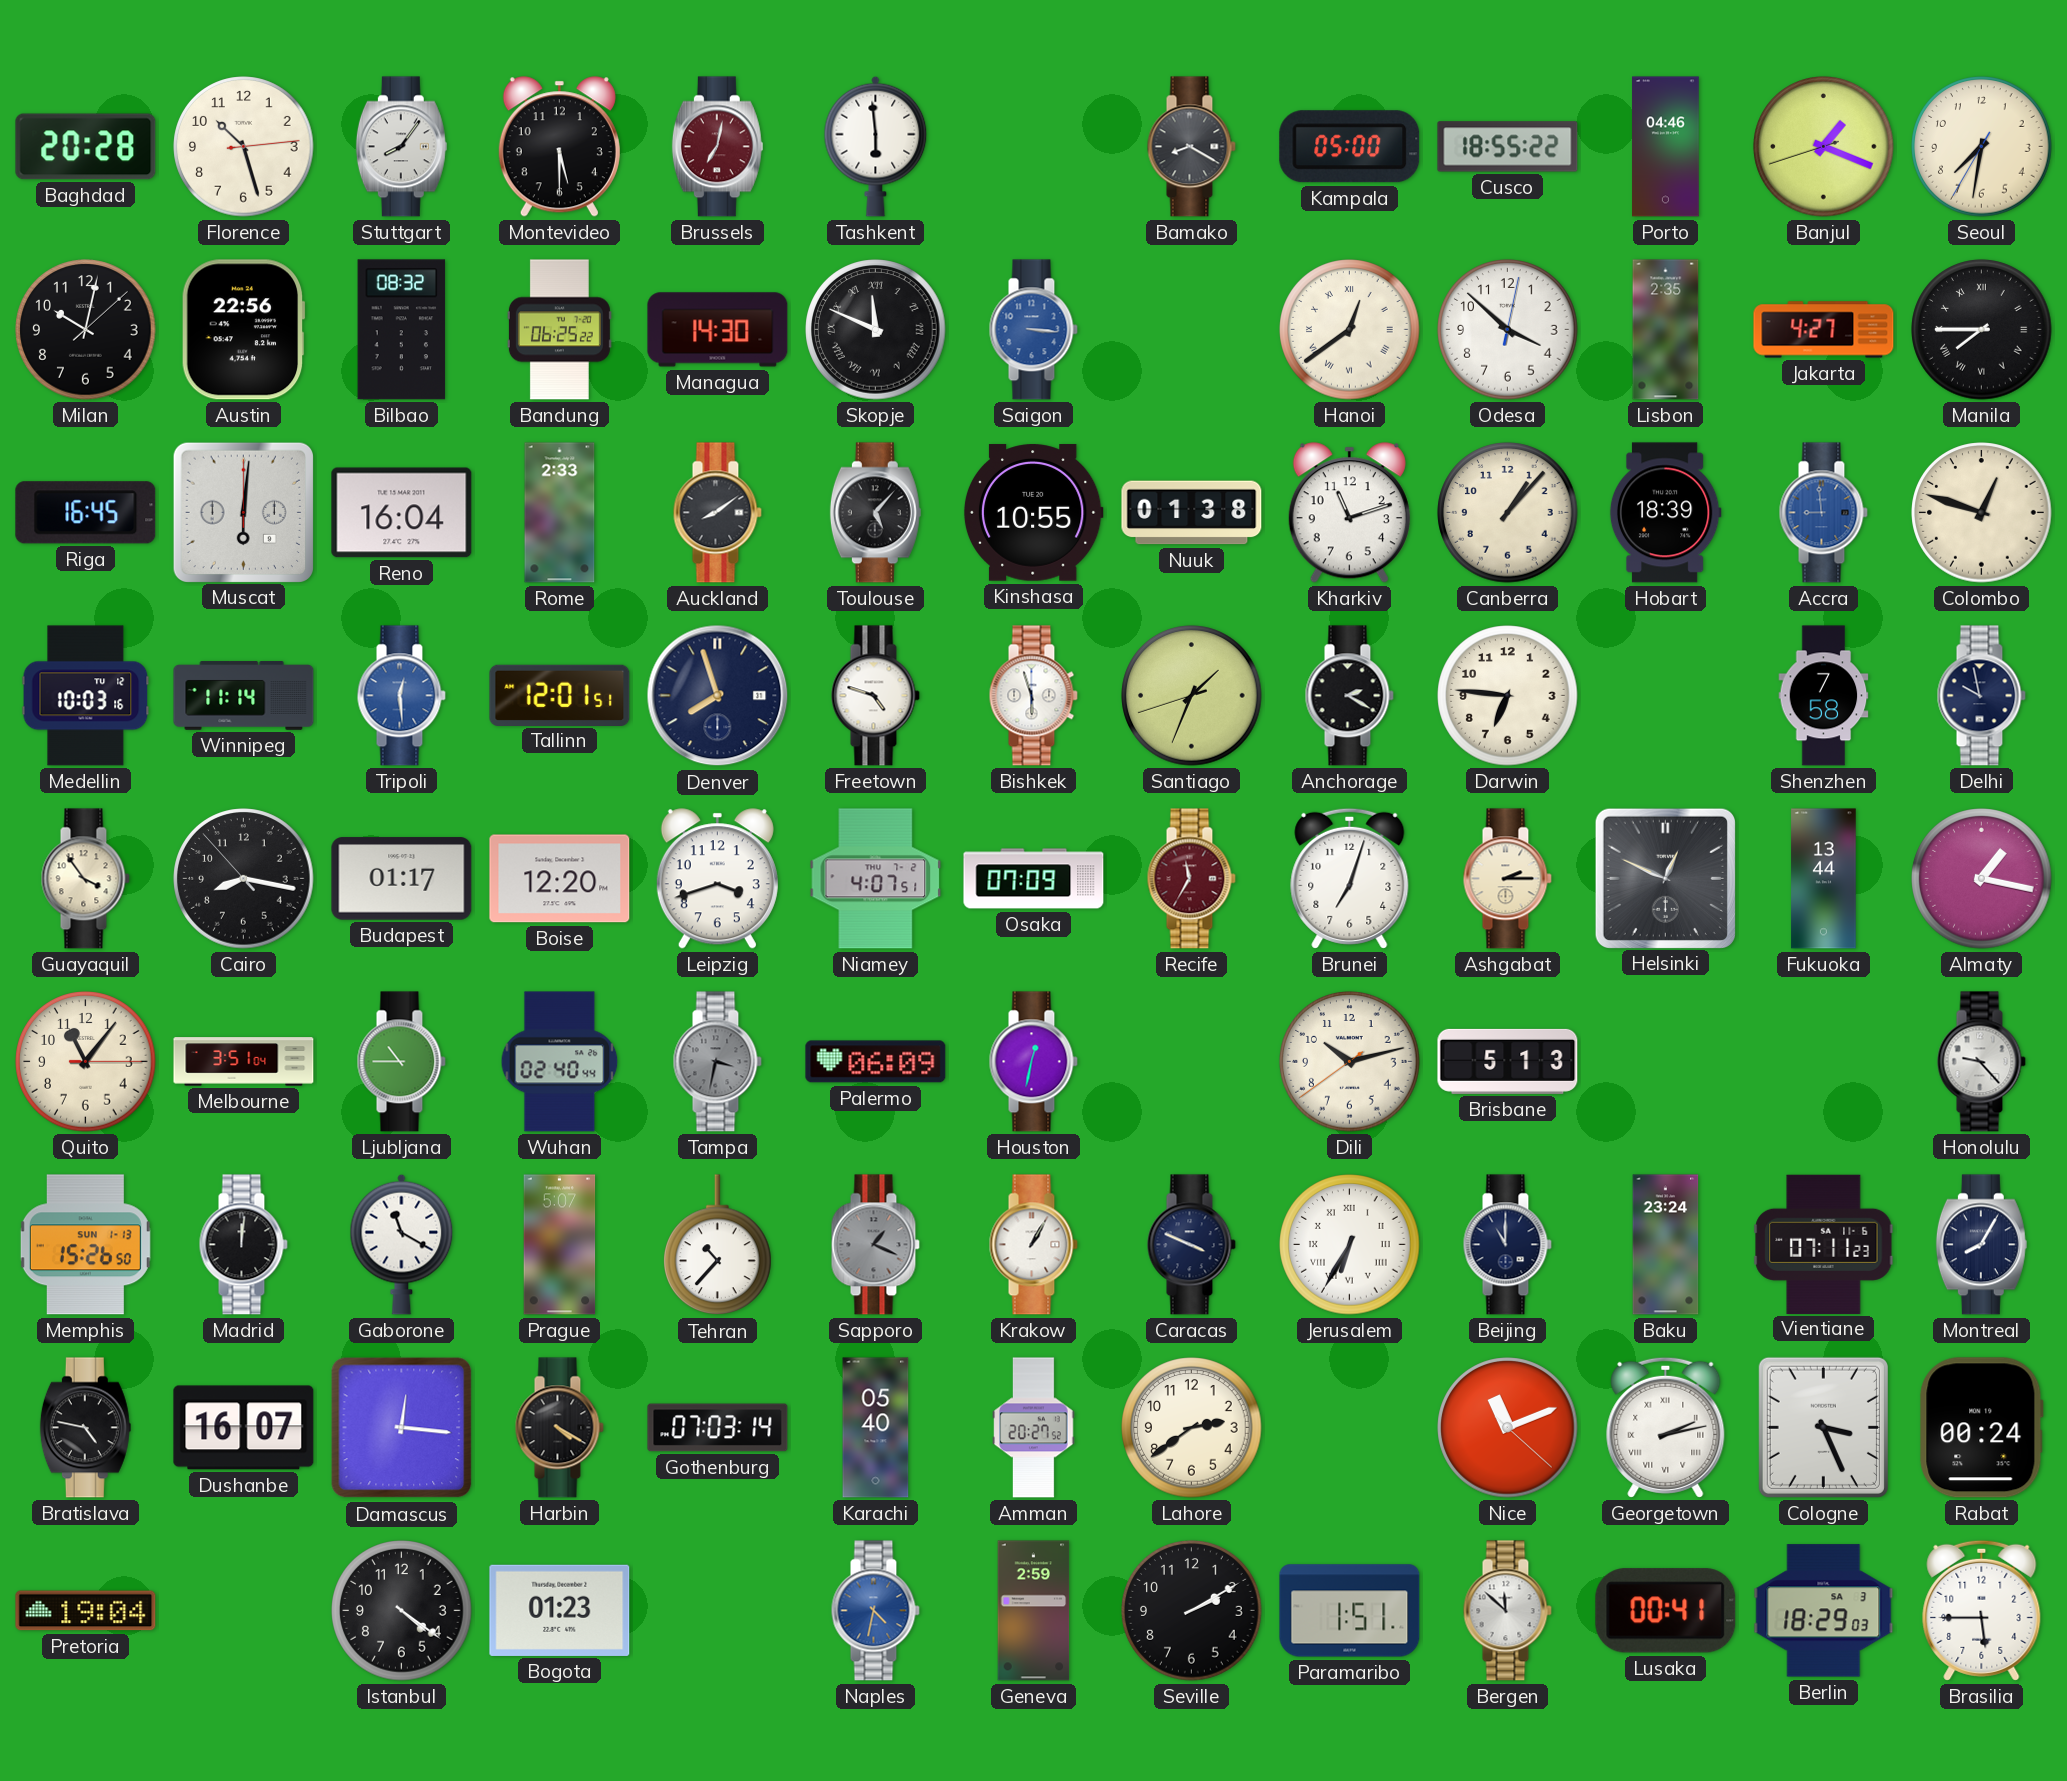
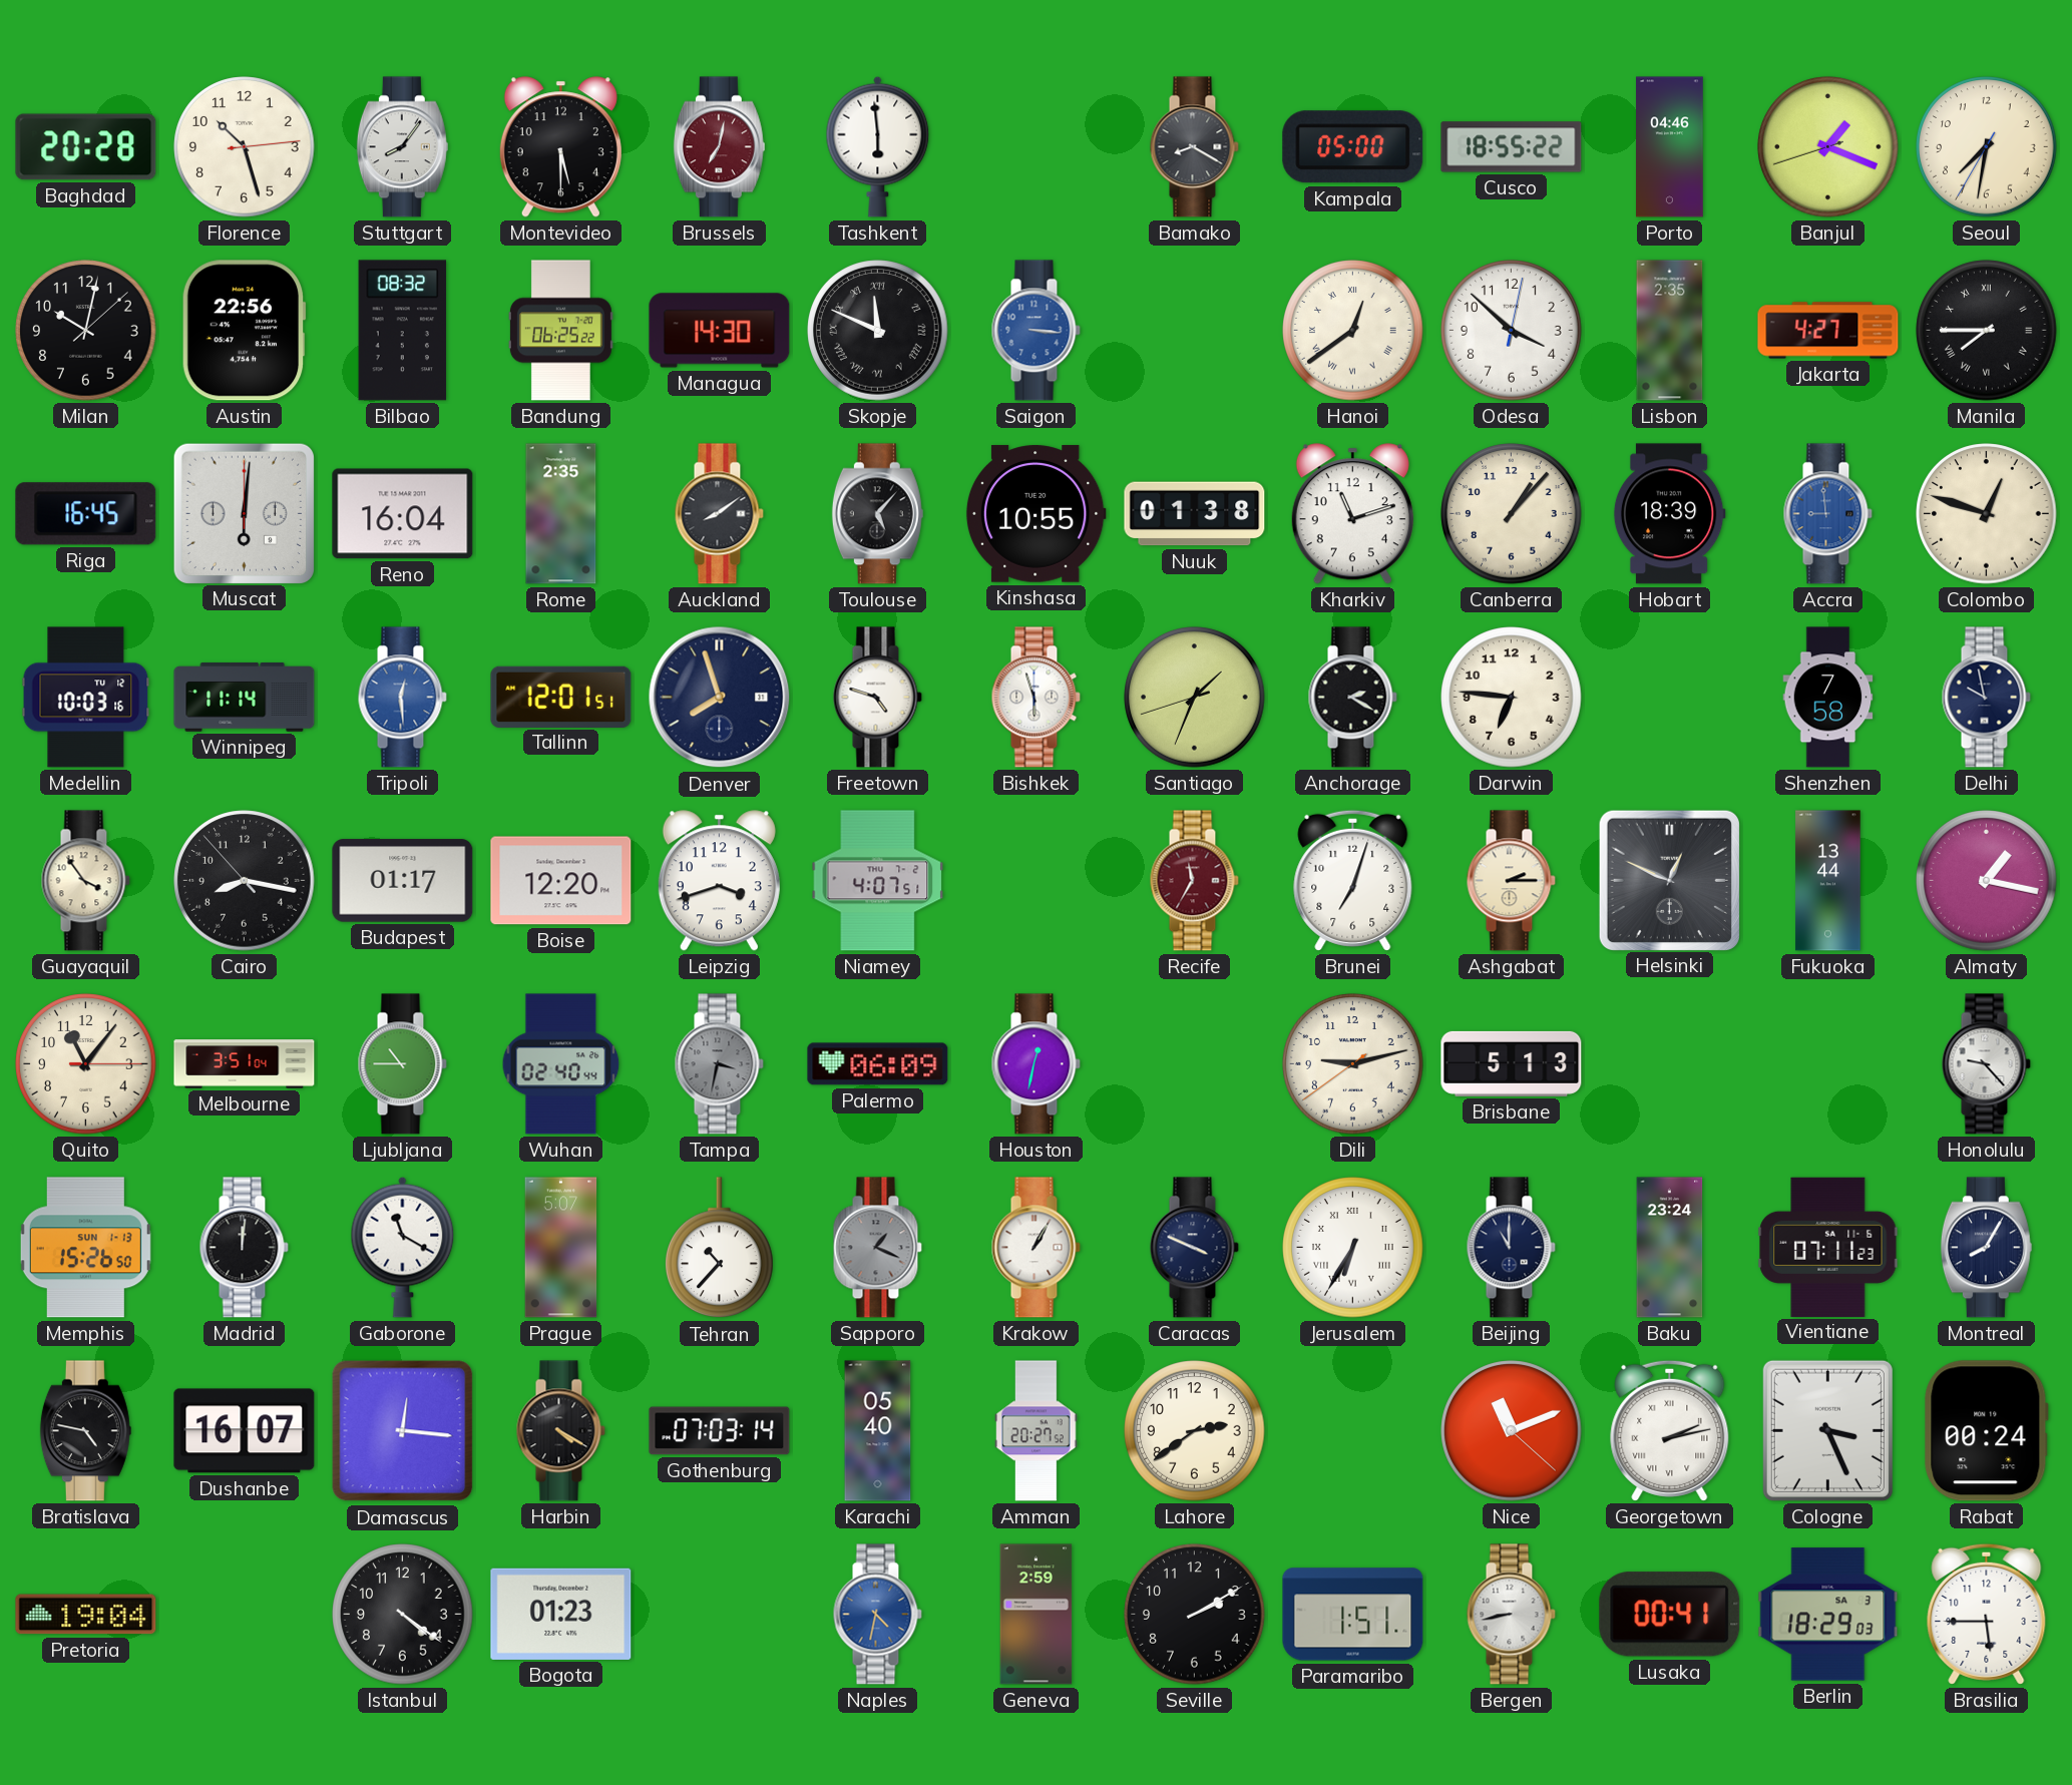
Rome: 2:33 -> 2:35 (561, 514)
Osaka: 07:09 -> none (1034, 879)
Dili: 10:12 -> 9:12 (1353, 1064)
Bergen: 11:52 -> 8:43 (1511, 1615)
